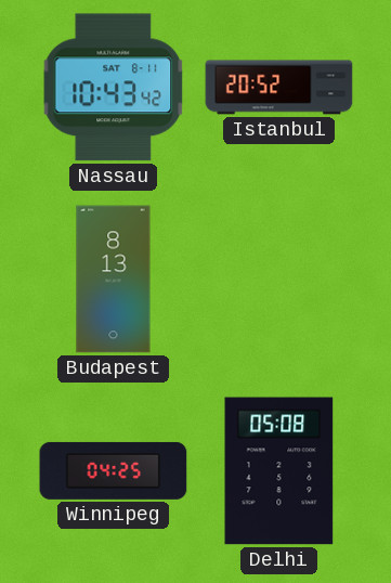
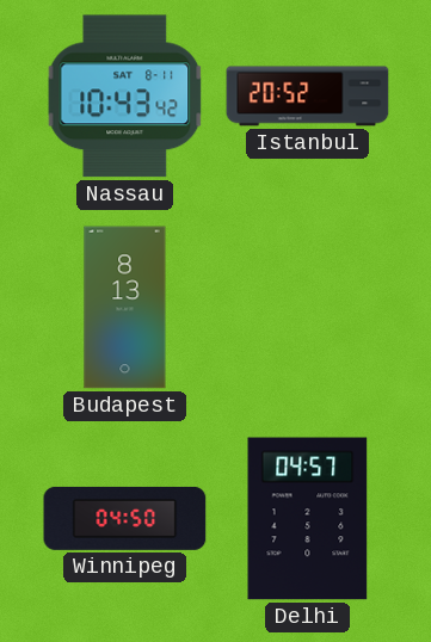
Winnipeg: 04:25 -> 04:50 (125, 518)
Delhi: 05:08 -> 04:57 (308, 519)
